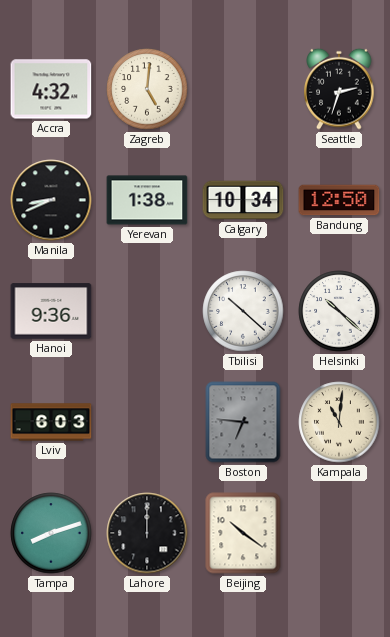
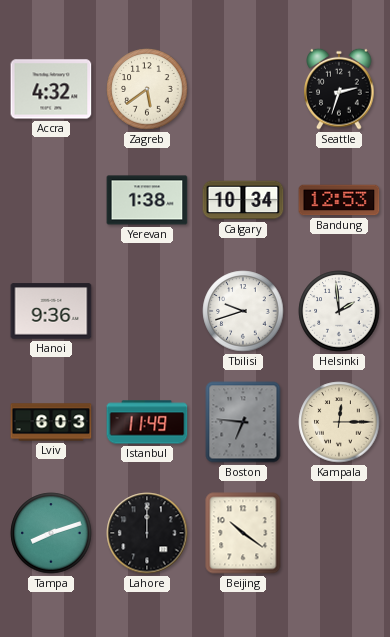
Zagreb: 5:01 -> 5:39 (147, 89)
Manila: 8:41 -> none (51, 200)
Bandung: 12:50 -> 12:53 (339, 200)
Tbilisi: 10:22 -> 9:42 (243, 311)
Helsinki: 10:22 -> 1:59 (339, 311)
Istanbul: none -> 11:49 (147, 422)
Kampala: 11:01 -> 12:15 (339, 422)
